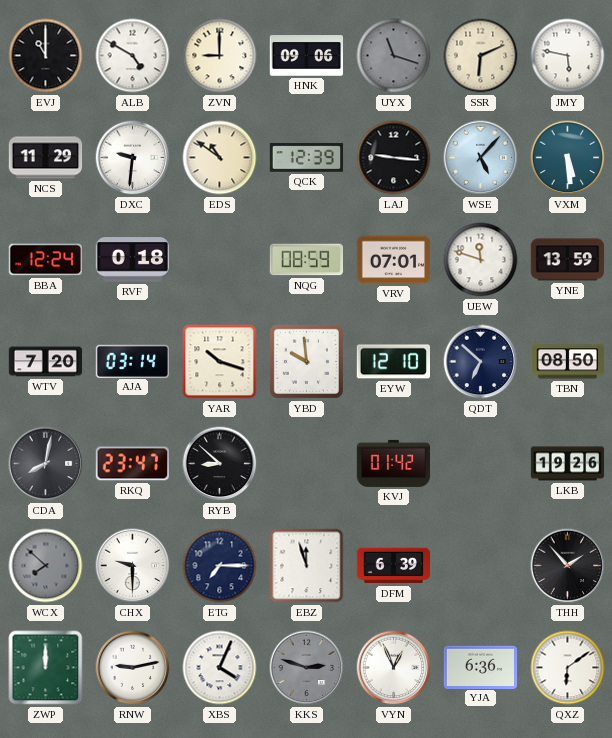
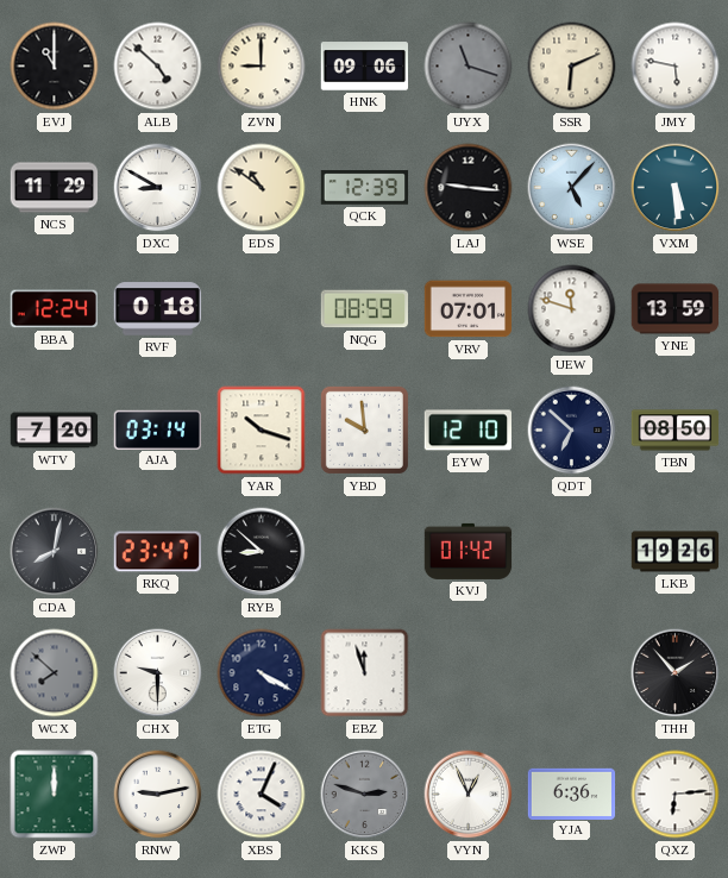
ALB: 4:50 -> 4:52 (158, 67)
DXC: 9:31 -> 8:50 (158, 188)
ETG: 7:15 -> 4:20 (262, 673)
DFM: 6:39 -> none (394, 566)
QXZ: 6:09 -> 6:14 (676, 795)
